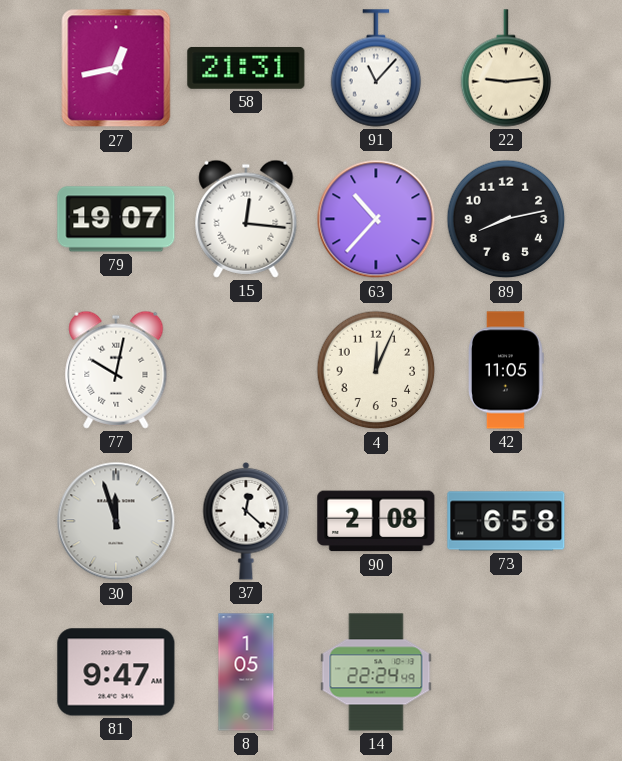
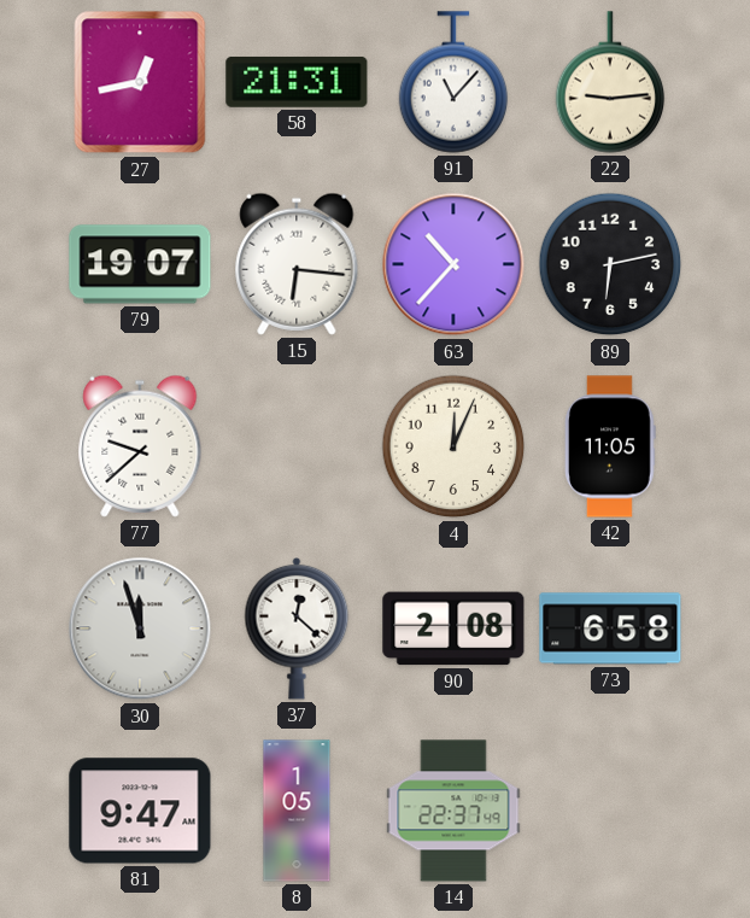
15: 12:16 -> 6:16 (297, 264)
89: 8:13 -> 6:13 (610, 264)
77: 10:02 -> 9:38 (140, 446)
14: 22:24 -> 22:37 (453, 811)
